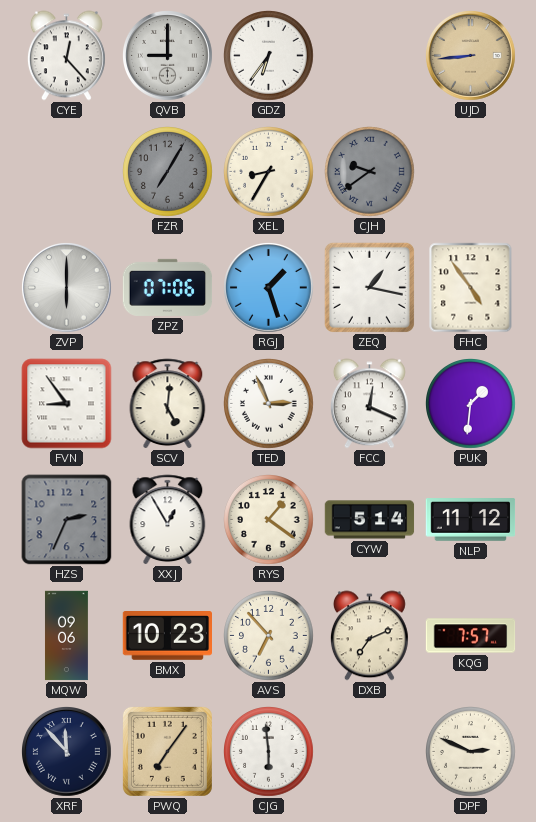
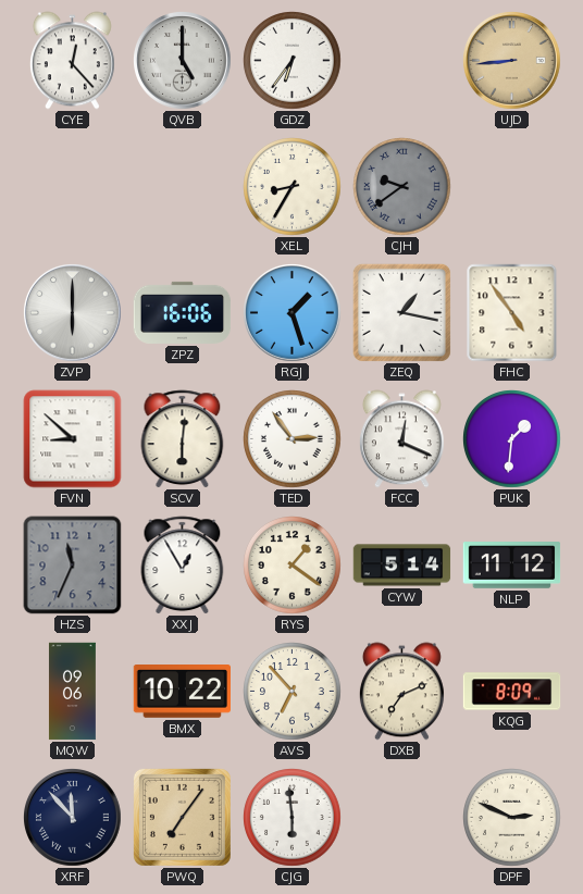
QVB: 9:00 -> 5:00 (183, 61)
FZR: 7:05 -> none (168, 172)
ZPZ: 07:06 -> 16:06 (183, 312)
FVN: 8:54 -> 8:52 (73, 439)
SCV: 5:01 -> 6:01 (183, 439)
TED: 2:56 -> 2:54 (293, 439)
HZS: 2:34 -> 11:34 (73, 566)
BMX: 10:23 -> 10:22 (183, 692)
KQG: 7:57 -> 8:09 (512, 692)
